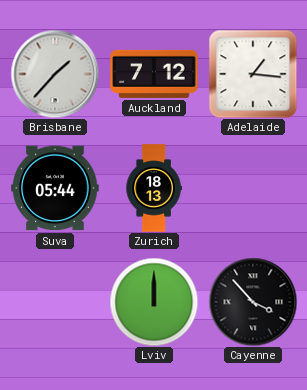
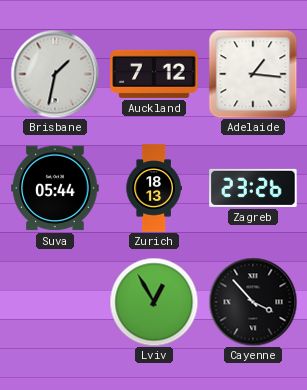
Brisbane: 1:37 -> 1:32 (55, 74)
Zagreb: none -> 23:26 (253, 188)
Lviv: 12:00 -> 12:55 (154, 302)
